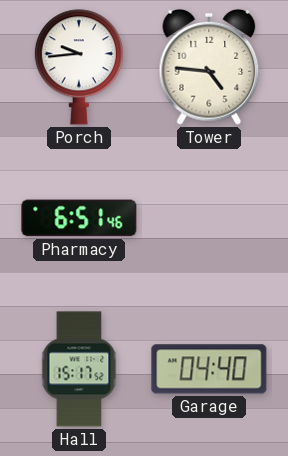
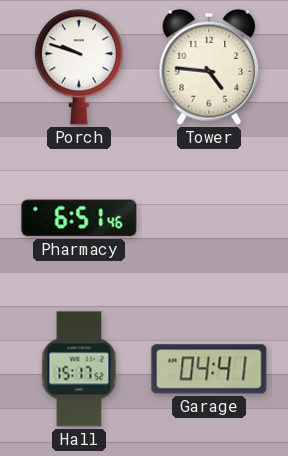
Porch: 9:44 -> 9:48 (79, 67)
Garage: 04:40 -> 04:41 (209, 369)
